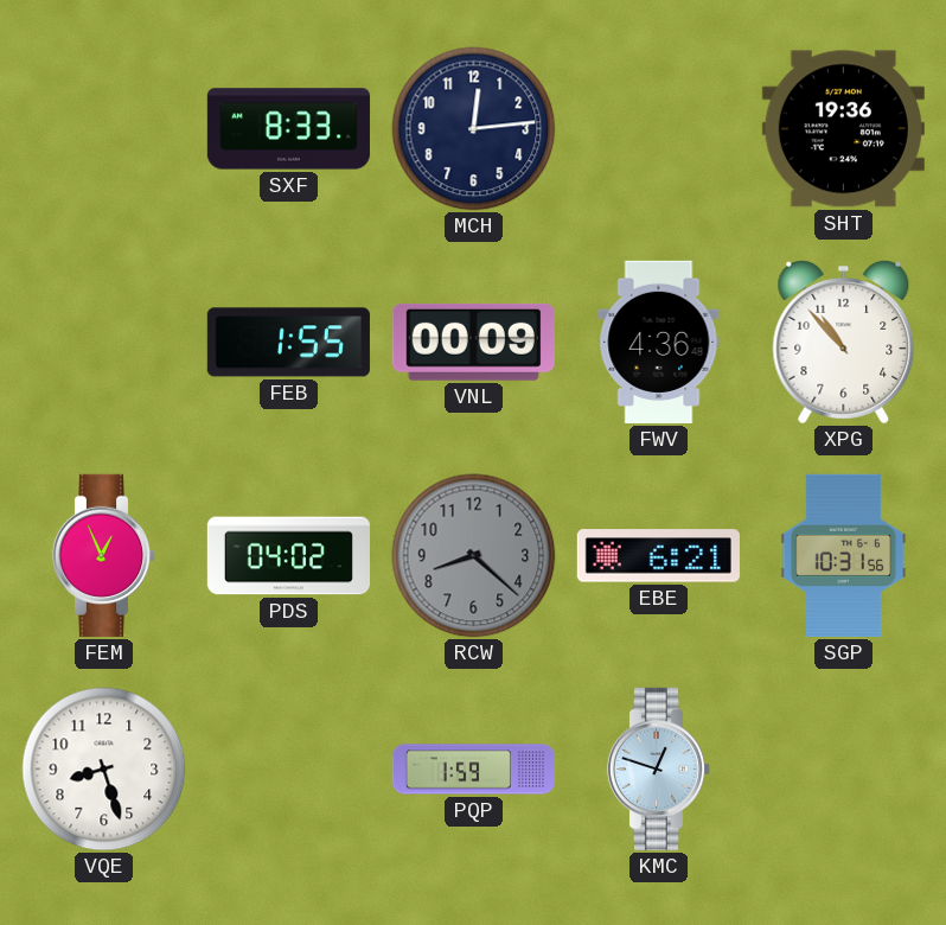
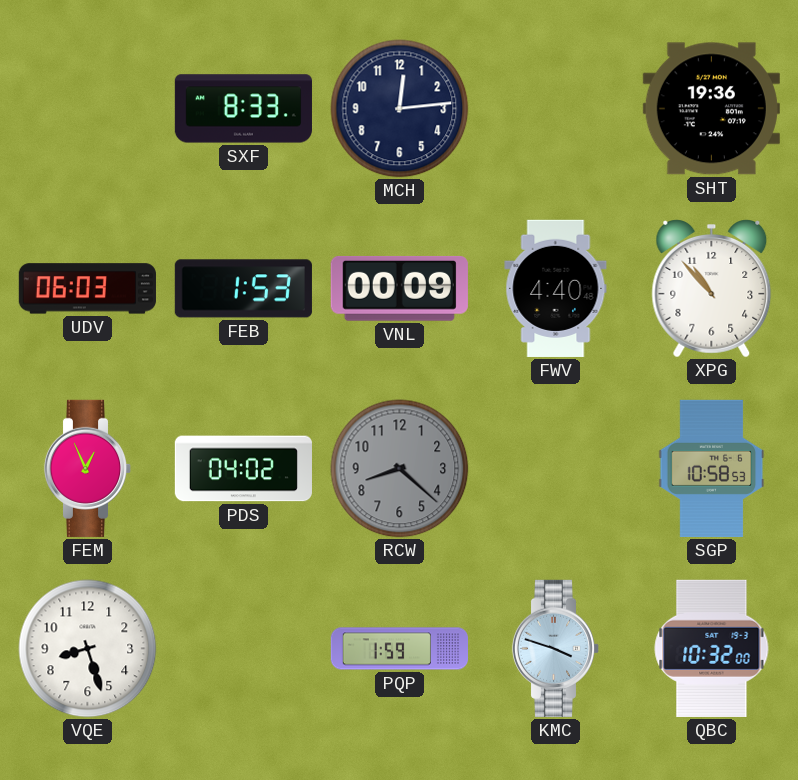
UDV: none -> 06:03 (87, 289)
FEB: 1:55 -> 1:53 (243, 289)
FWV: 4:36 -> 4:40 (556, 288)
EBE: 6:21 -> none (658, 556)
SGP: 10:31 -> 10:58 (712, 468)
KMC: 12:48 -> 3:48 (556, 648)
QBC: none -> 10:32 (712, 648)
